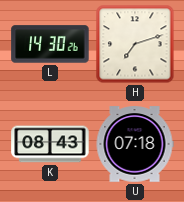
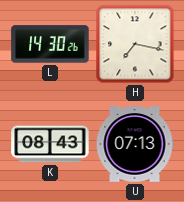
H: 7:12 -> 7:17 (135, 44)
U: 07:18 -> 07:13 (135, 144)
